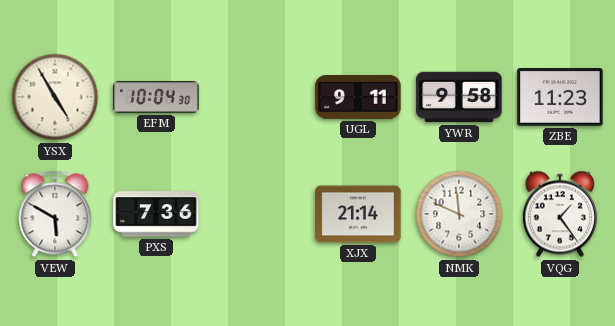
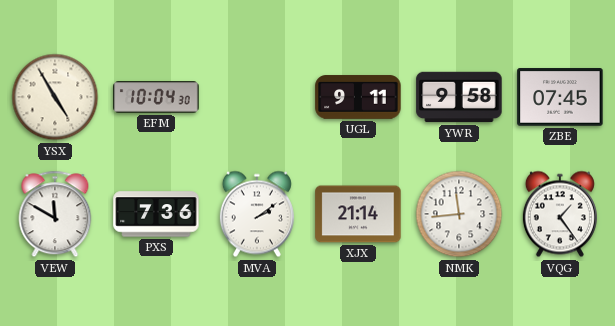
ZBE: 11:23 -> 07:45 (560, 97)
VEW: 5:50 -> 11:50 (55, 214)
MVA: none -> 2:09 (257, 214)
NMK: 11:49 -> 11:44 (459, 214)
